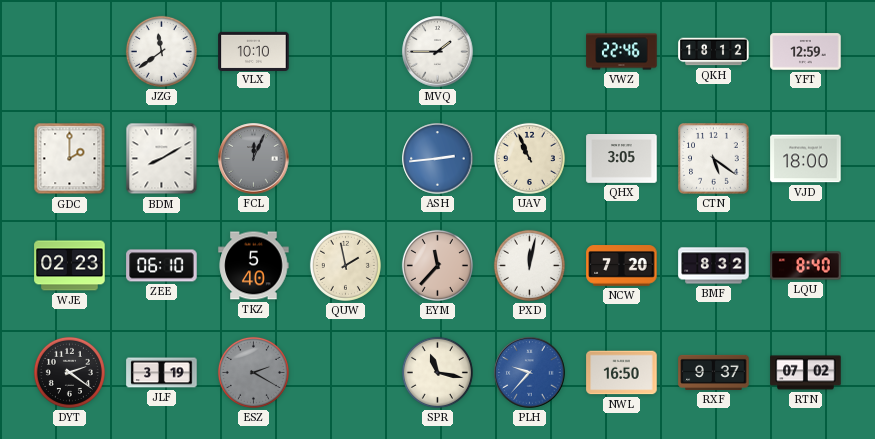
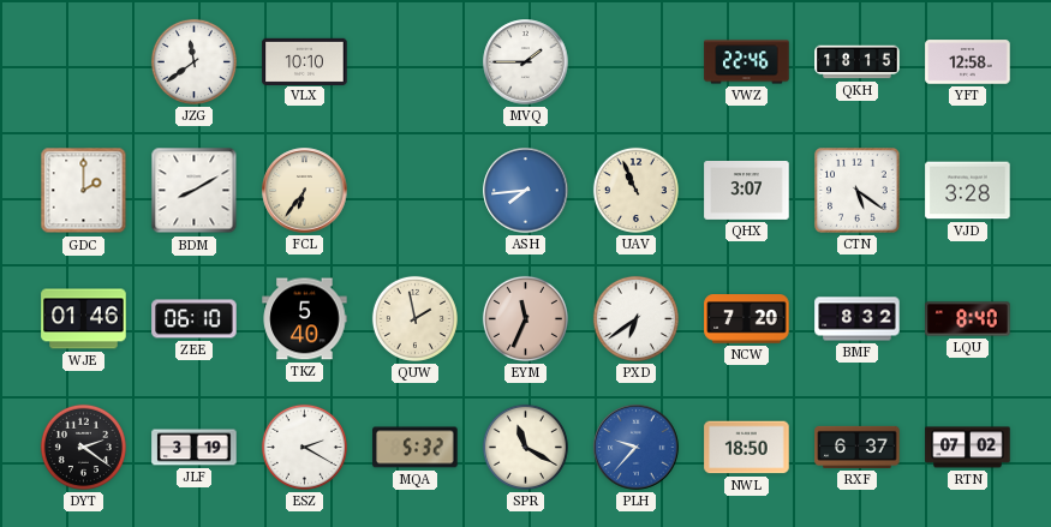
QKH: 18:12 -> 18:15 (858, 62)
YFT: 12:59 -> 12:58 (968, 62)
FCL: 12:04 -> 6:36 (305, 191)
FCL dial: grey -> cream (305, 191)
ASH: 2:44 -> 7:44 (526, 191)
QHX: 3:05 -> 3:07 (747, 191)
VJD: 18:00 -> 3:28 (968, 191)
WJE: 02:23 -> 01:46 (84, 319)
EYM: 11:37 -> 11:34 (525, 318)
PXD: 12:02 -> 6:39 (635, 318)
ESZ dial: grey -> white (304, 447)
MQA: none -> 5:32 (416, 448)
SPR: 11:17 -> 11:20 (525, 447)
NWL: 16:50 -> 18:50 (747, 448)
RXF: 9:37 -> 6:37 (858, 447)
